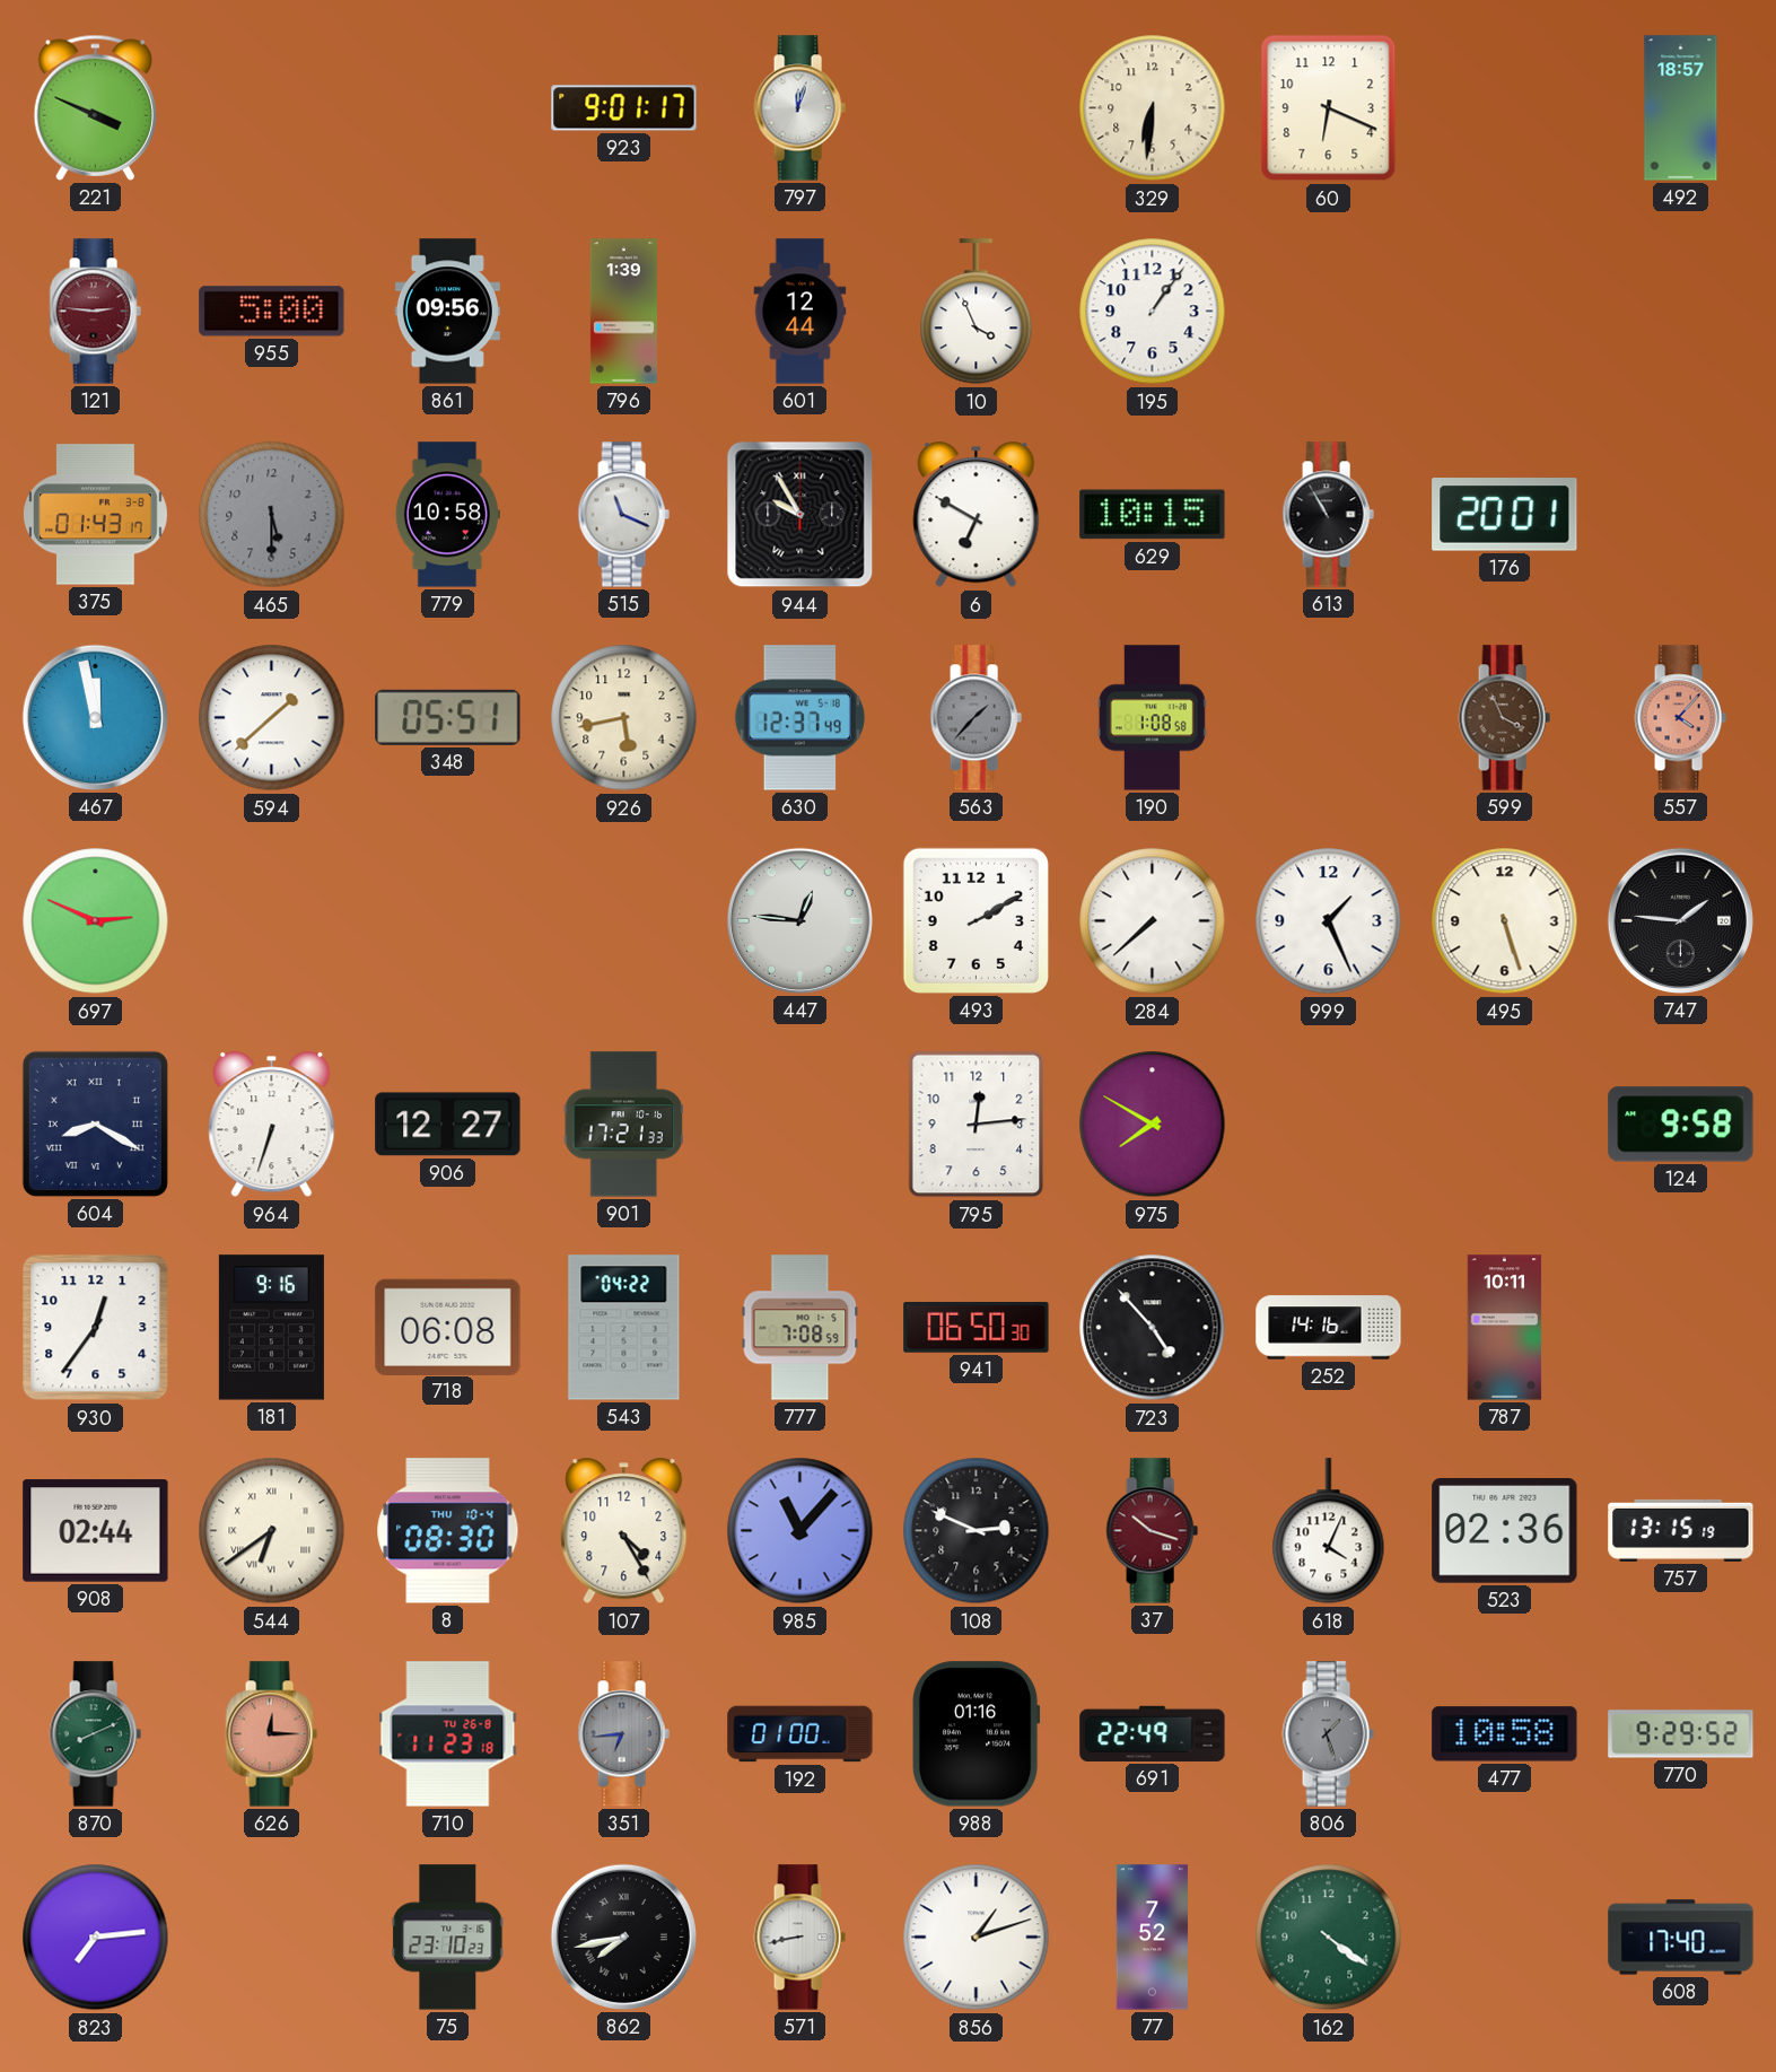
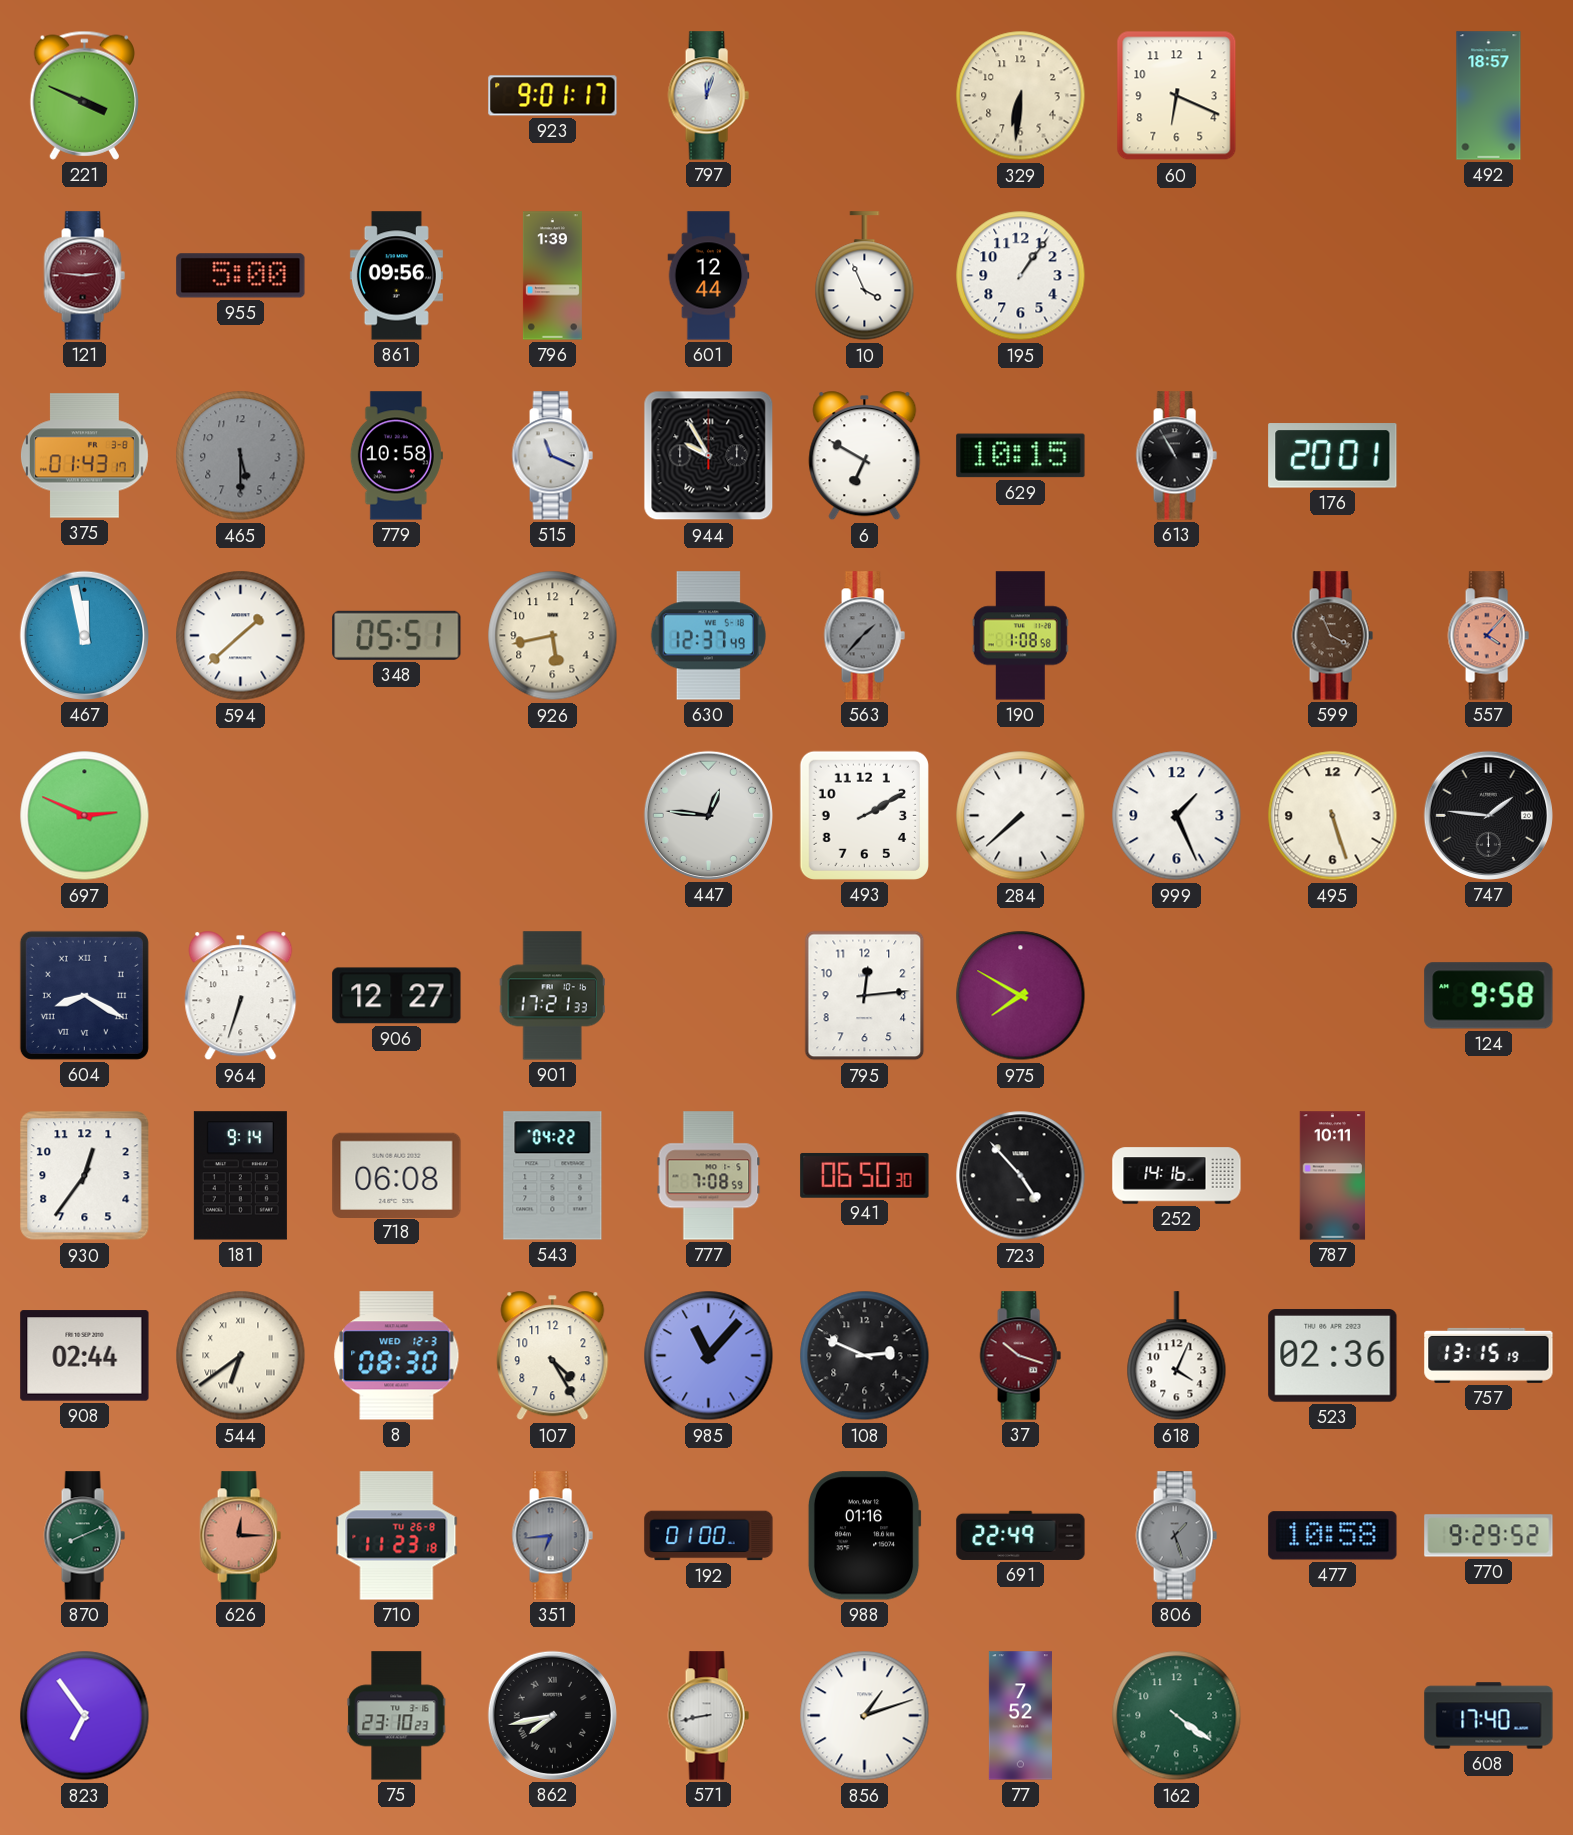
181: 9:16 -> 9:14 (240, 1176)
8 date: THU 10-4 -> WED 12-3 (397, 1356)
823: 7:14 -> 6:54 (85, 1716)
